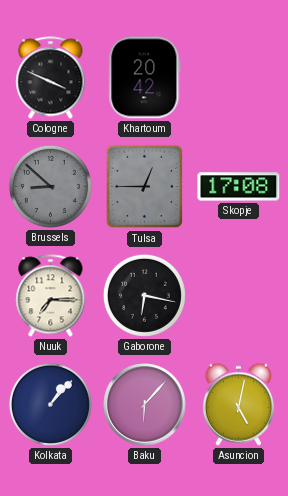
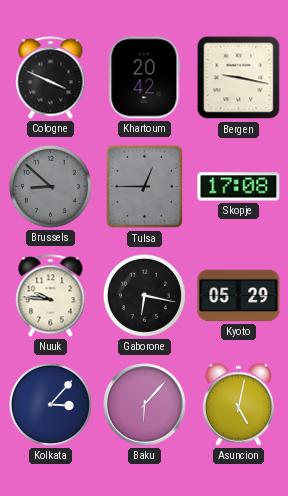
Bergen: none -> 9:17 (239, 78)
Nuuk: 7:15 -> 9:46 (51, 296)
Kyoto: none -> 05:29 (239, 296)
Kolkata: 1:07 -> 3:07 (50, 404)
